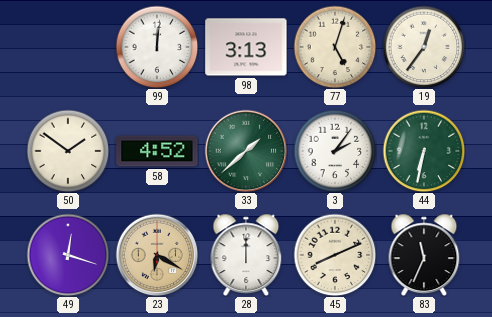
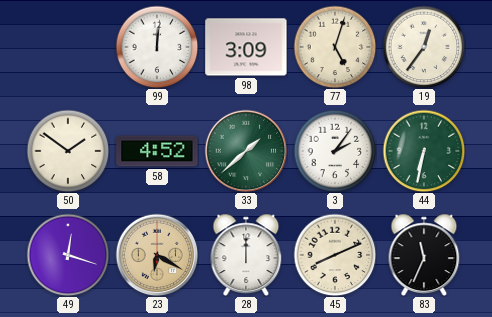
98: 3:13 -> 3:09 (246, 47)
